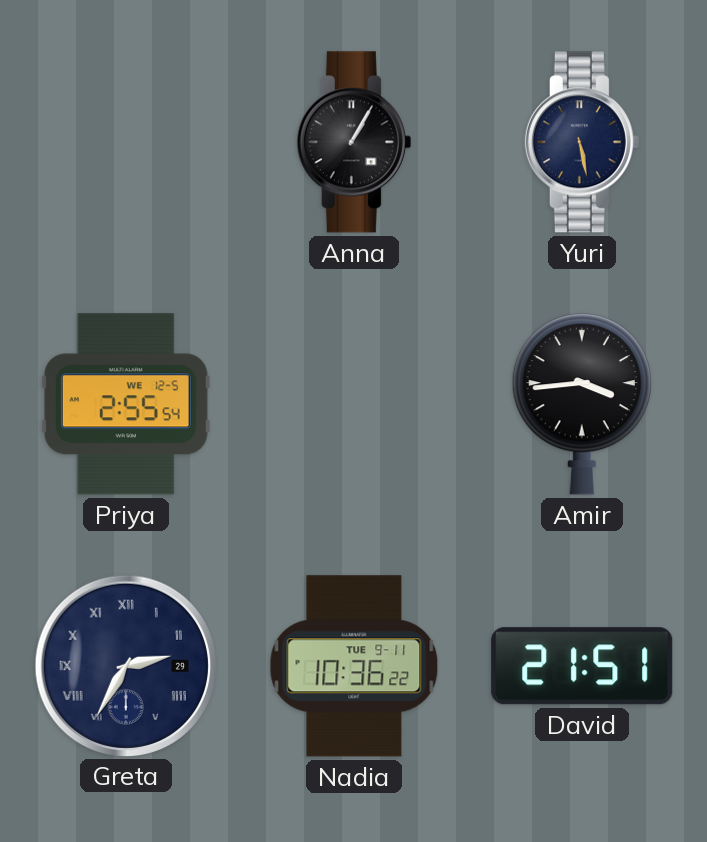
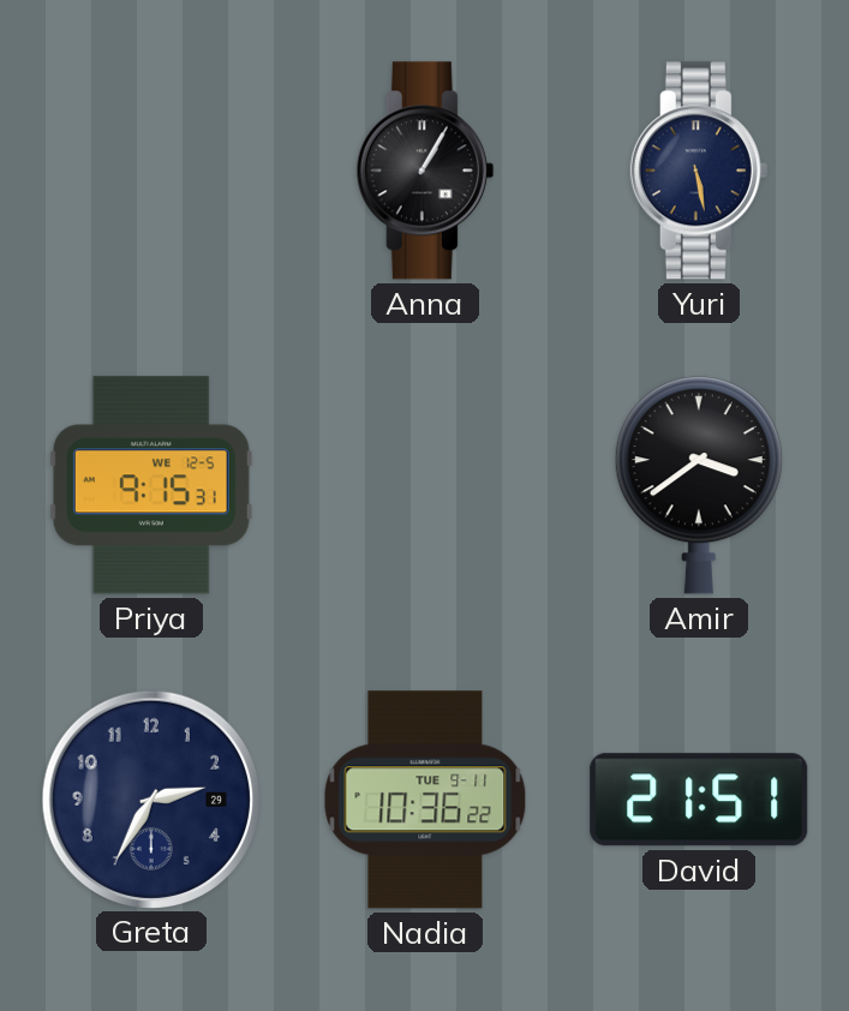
Priya: 2:55 -> 9:15 (151, 485)
Amir: 3:44 -> 3:39 (699, 485)
Greta numerals: Roman -> Arabic (150, 798)
